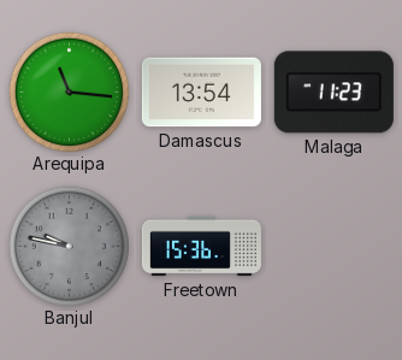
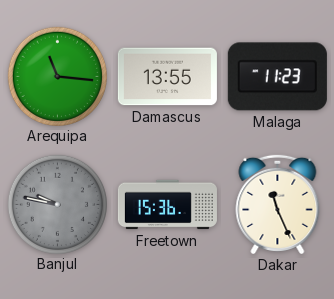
Damascus: 13:54 -> 13:55 (167, 77)
Dakar: none -> 11:26 (278, 204)
